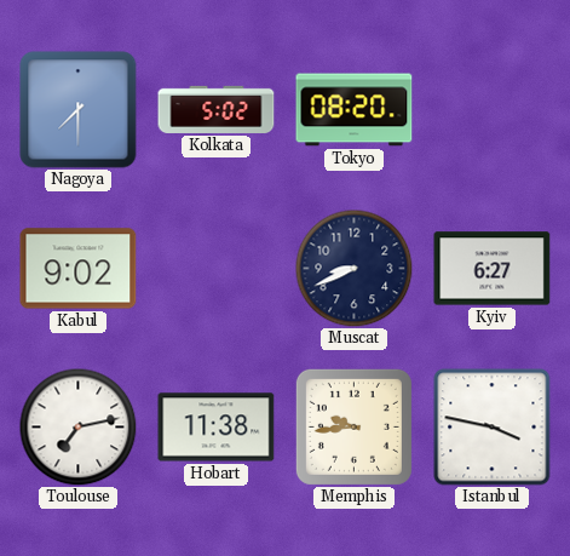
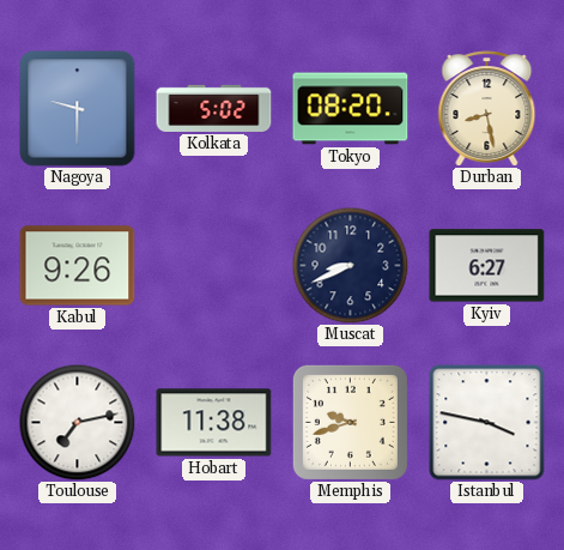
Nagoya: 7:30 -> 9:30 (78, 109)
Durban: none -> 8:28 (487, 109)
Kabul: 9:02 -> 9:26 (78, 266)
Memphis: 9:44 -> 9:42 (350, 422)
